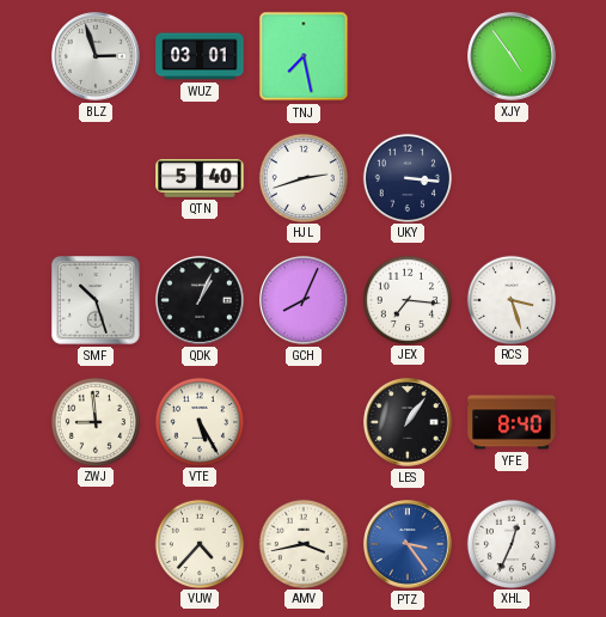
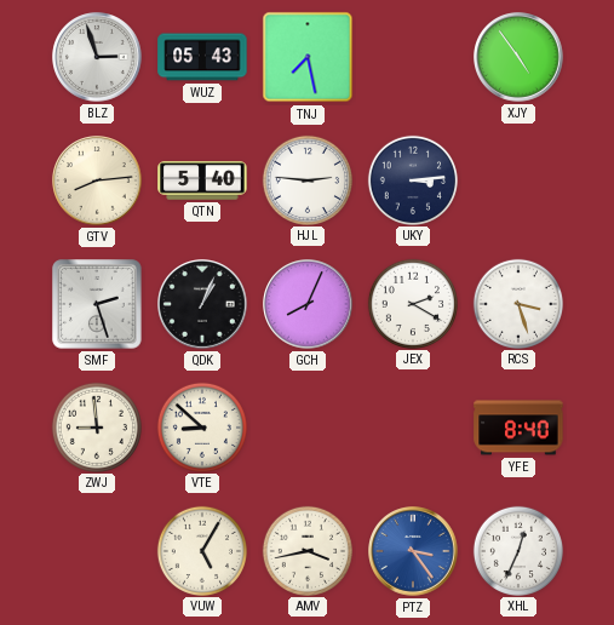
WUZ: 03:01 -> 05:43 (202, 57)
GTV: none -> 8:14 (97, 180)
HJL: 2:42 -> 2:46 (306, 179)
UKY: 3:16 -> 3:14 (412, 179)
SMF: 10:27 -> 2:27 (97, 304)
JEX: 7:16 -> 2:20 (412, 303)
VTE: 5:25 -> 8:52 (201, 426)
LES: 1:06 -> none (408, 422)
VUW: 4:37 -> 5:05 (201, 550)
